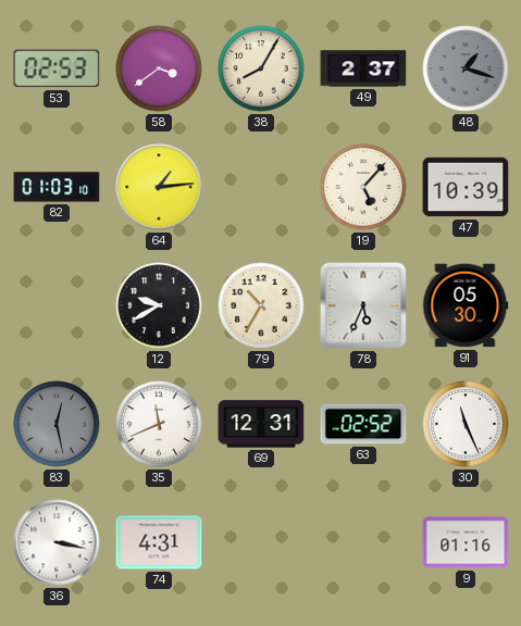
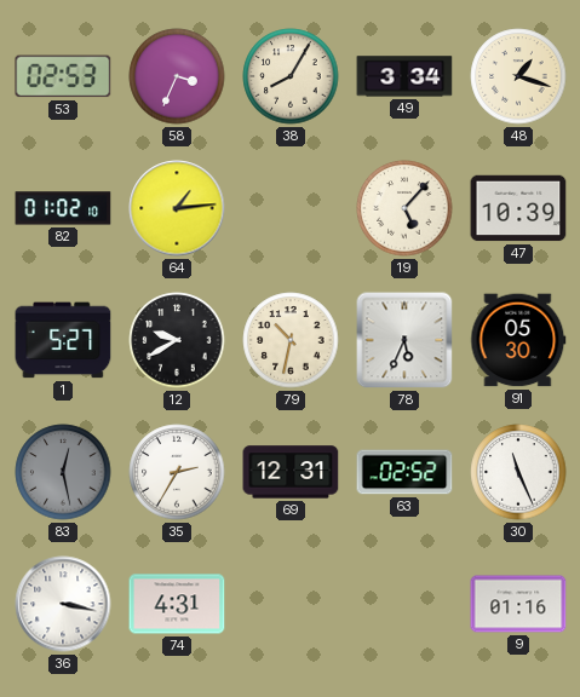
58: 3:39 -> 3:34 (177, 76)
49: 2:37 -> 3:34 (404, 76)
48 dial: grey -> cream (518, 76)
82: 01:03 -> 01:02 (63, 208)
1: none -> 5:27 (63, 340)
79: 10:35 -> 10:32 (291, 340)
35: 11:41 -> 2:35 (177, 472)
